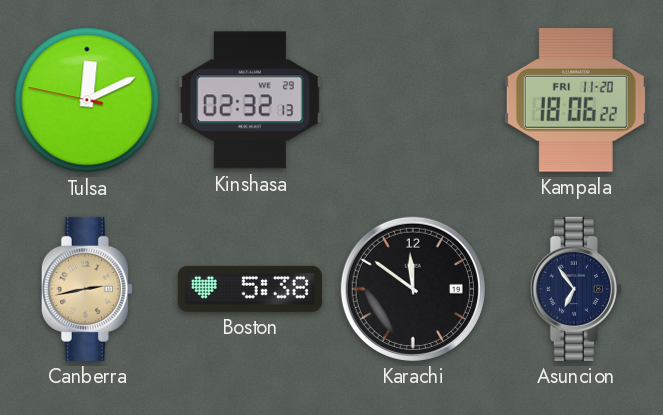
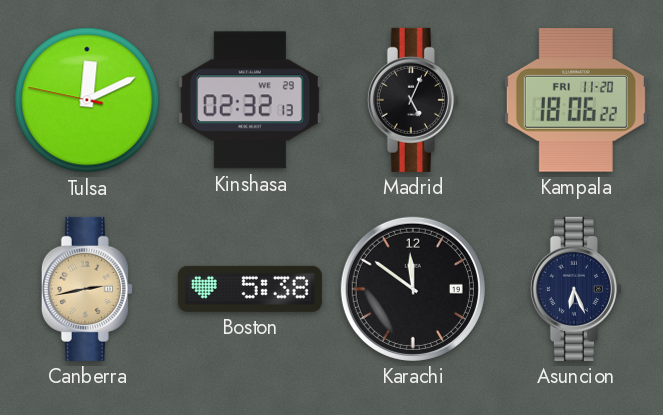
Madrid: none -> 5:04 (413, 100)
Asuncion: 6:54 -> 6:26 (576, 289)
